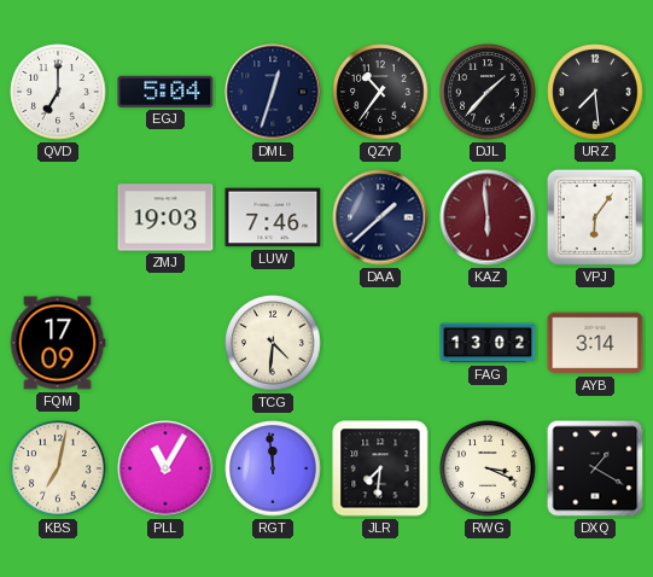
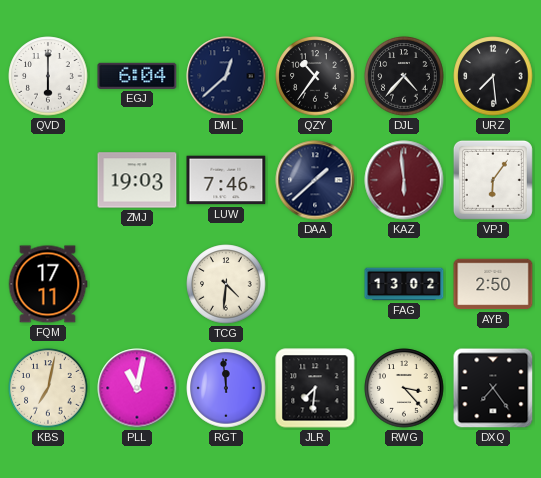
QVD: 7:00 -> 6:00 (48, 76)
EGJ: 5:04 -> 6:04 (137, 76)
DML: 12:33 -> 12:38 (226, 76)
DJL: 1:37 -> 4:37 (404, 76)
FQM: 17:09 -> 17:11 (48, 284)
AYB: 3:14 -> 2:50 (493, 284)
PLL: 11:05 -> 11:02 (137, 388)
RWG: 3:19 -> 3:23 (404, 388)
DXQ: 1:20 -> 7:24 (493, 388)
